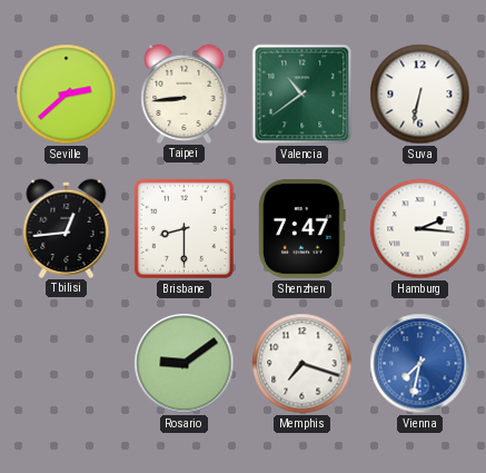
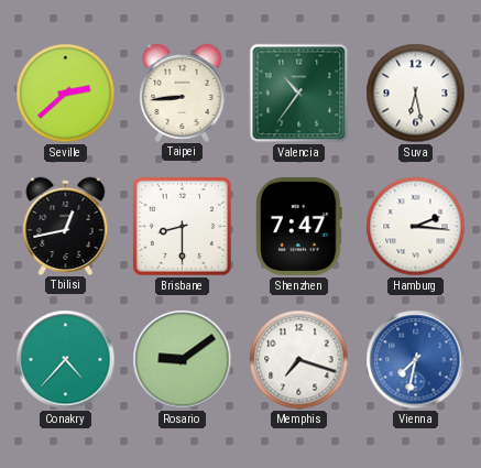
Valencia: 10:39 -> 10:36 (299, 94)
Suva: 6:32 -> 6:28 (416, 94)
Tbilisi: 12:44 -> 12:43 (66, 226)
Conakry: none -> 4:37 (66, 360)
